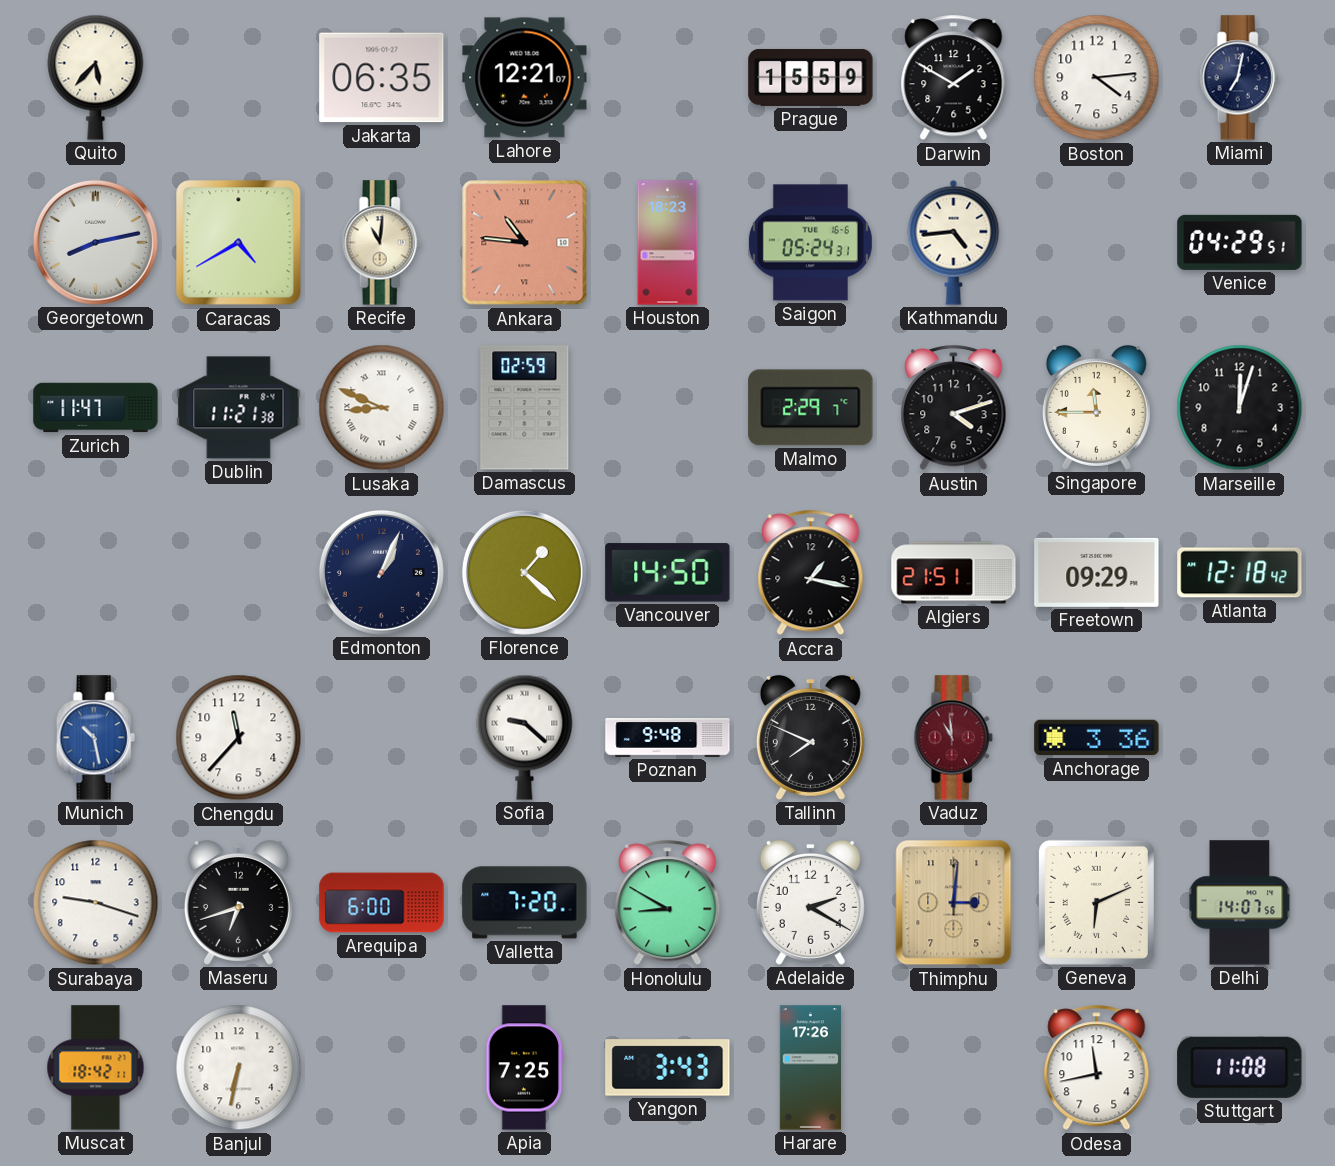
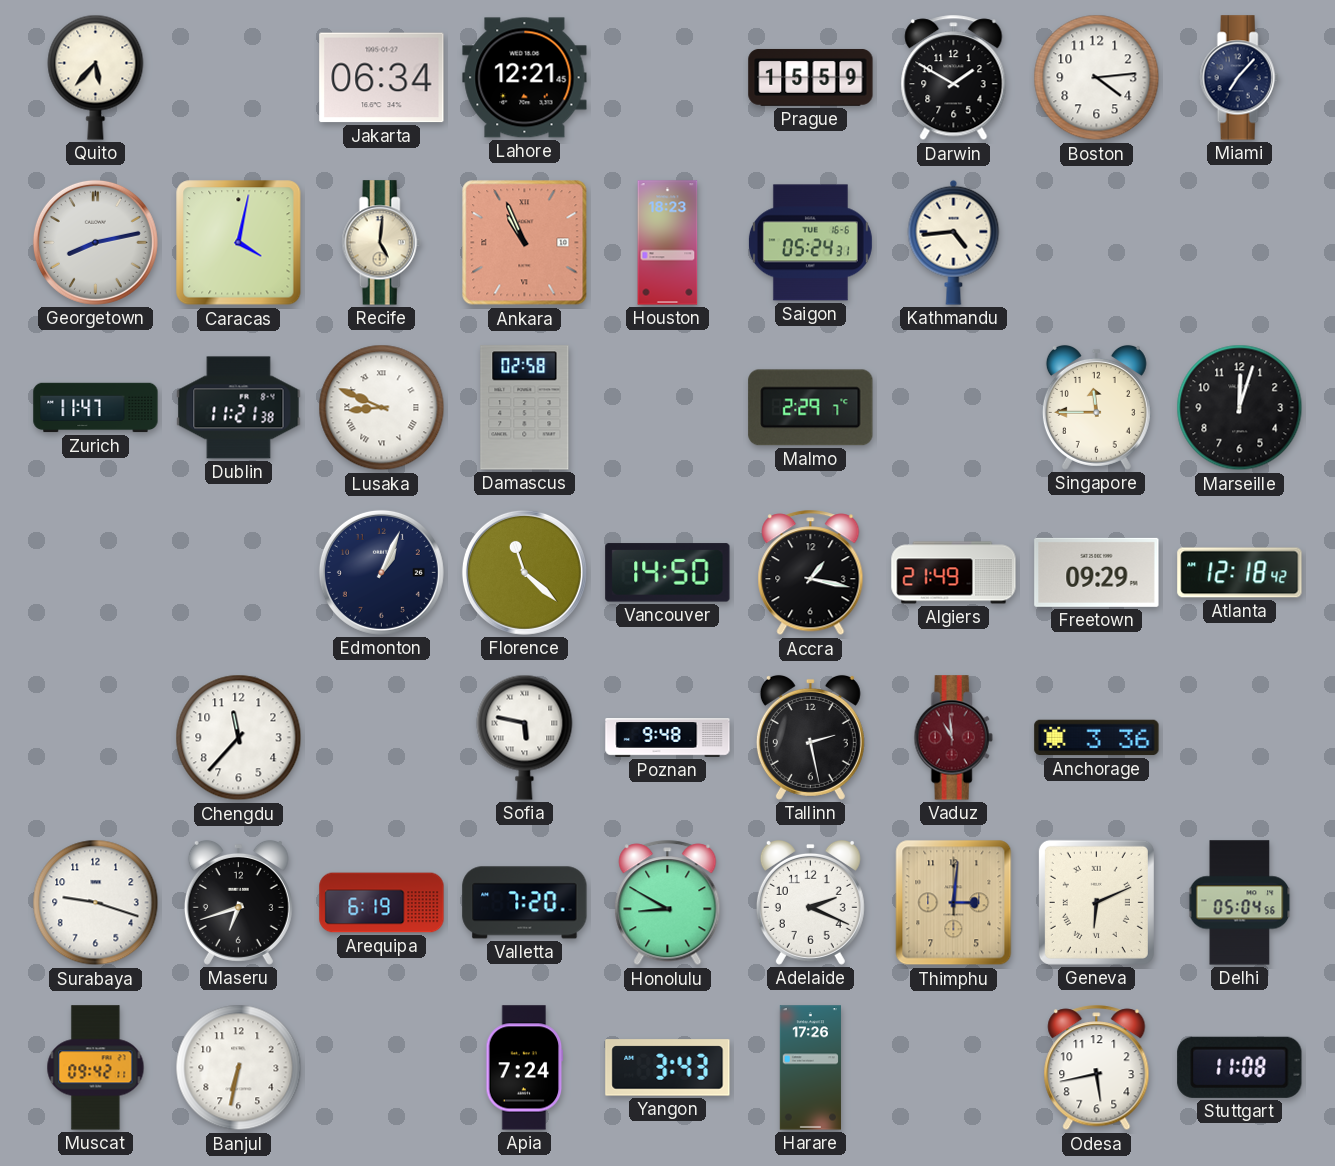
Jakarta: 06:35 -> 06:34 (382, 78)
Lahore: 12:21:07 -> 12:21:45 (525, 78)
Miami: 7:02 -> 7:07 (1239, 78)
Caracas: 4:40 -> 4:02 (239, 243)
Recife: 11:01 -> 5:01 (381, 243)
Ankara: 10:46 -> 10:56 (525, 243)
Venice: 04:29 -> none (1240, 242)
Damascus: 02:59 -> 02:58 (525, 408)
Austin: 4:12 -> none (954, 408)
Florence: 1:22 -> 11:22 (524, 572)
Algiers: 21:51 -> 21:49 (954, 573)
Munich: 10:28 -> none (95, 738)
Sofia: 9:22 -> 5:47 (525, 737)
Tallinn: 7:49 -> 2:28 (810, 737)
Arequipa: 6:00 -> 6:19 (382, 903)
Adelaide: 2:20 -> 2:19 (810, 902)
Delhi: 14:07 -> 05:04 (1240, 903)
Muscat: 18:42 -> 09:42 (96, 1068)
Apia: 7:25 -> 7:24 (525, 1068)
Odesa: 11:43 -> 5:43 (1097, 1068)
